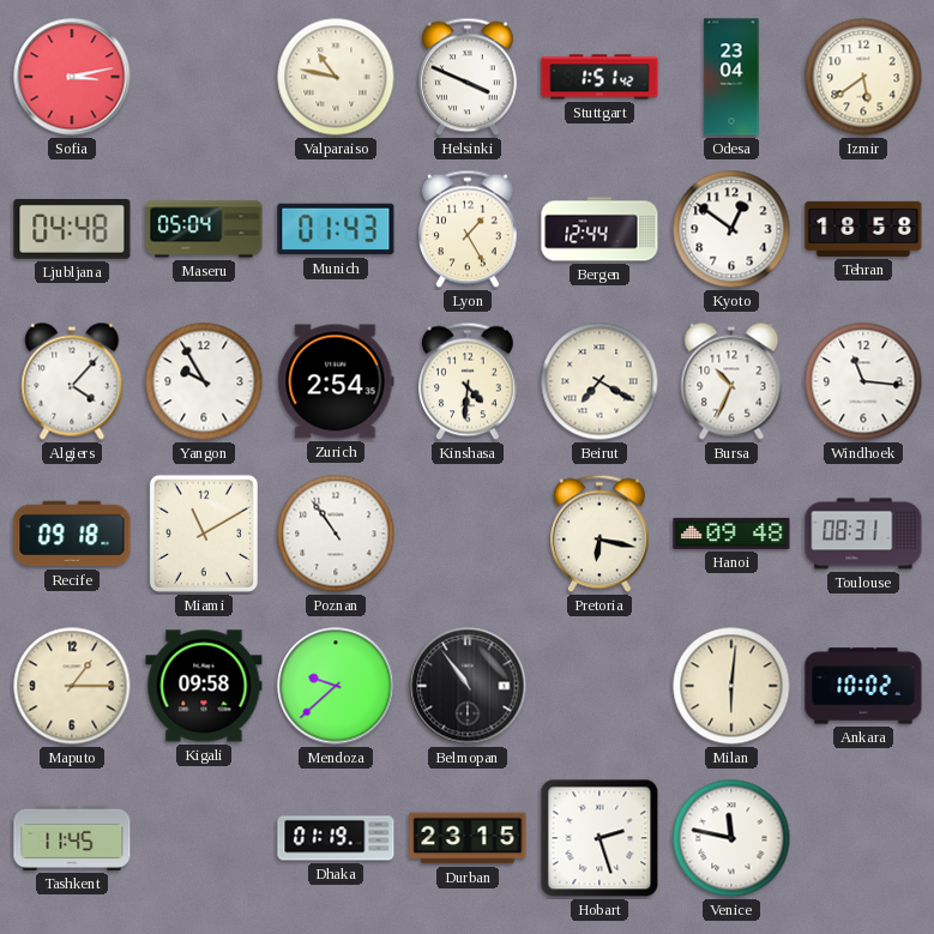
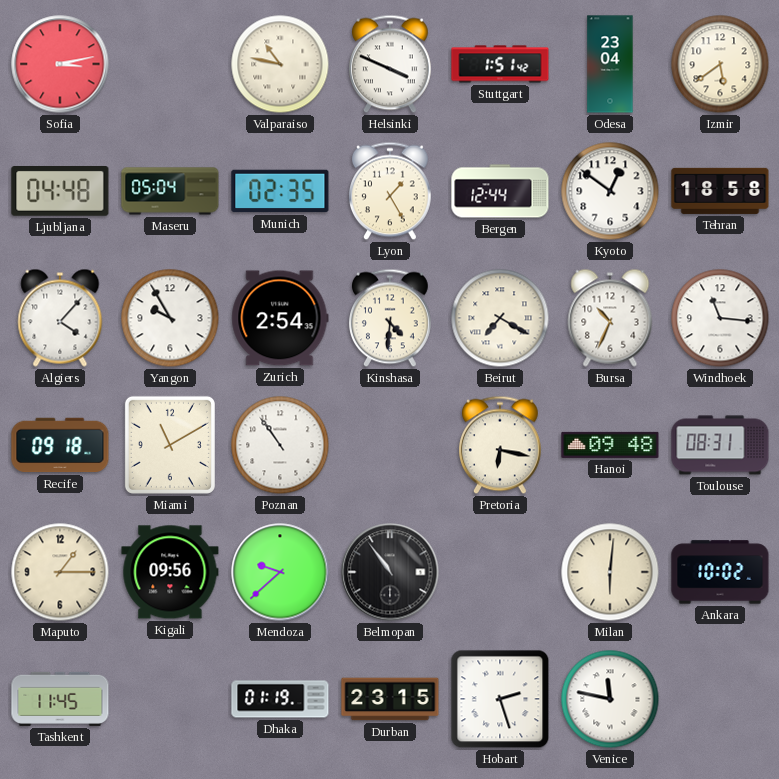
Munich: 01:43 -> 02:35 (280, 191)
Kigali: 09:58 -> 09:56 (170, 572)
